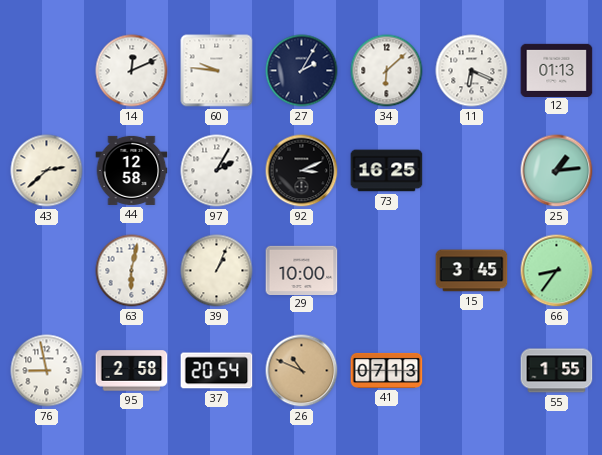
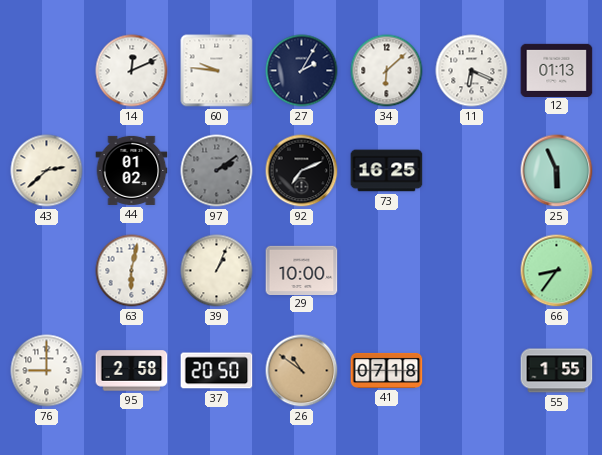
44: 12:58 -> 01:02 (132, 170)
97: 2:05 -> 2:09 (217, 171)
97 dial: white -> grey (217, 171)
92: 3:11 -> 7:11 (302, 171)
25: 1:14 -> 5:56 (557, 171)
15: 3:45 -> none (472, 271)
76: 8:58 -> 9:00 (47, 371)
37: 20:54 -> 20:50 (217, 371)
26: 10:49 -> 10:51 (302, 371)
41: 07:13 -> 07:18 (387, 370)
